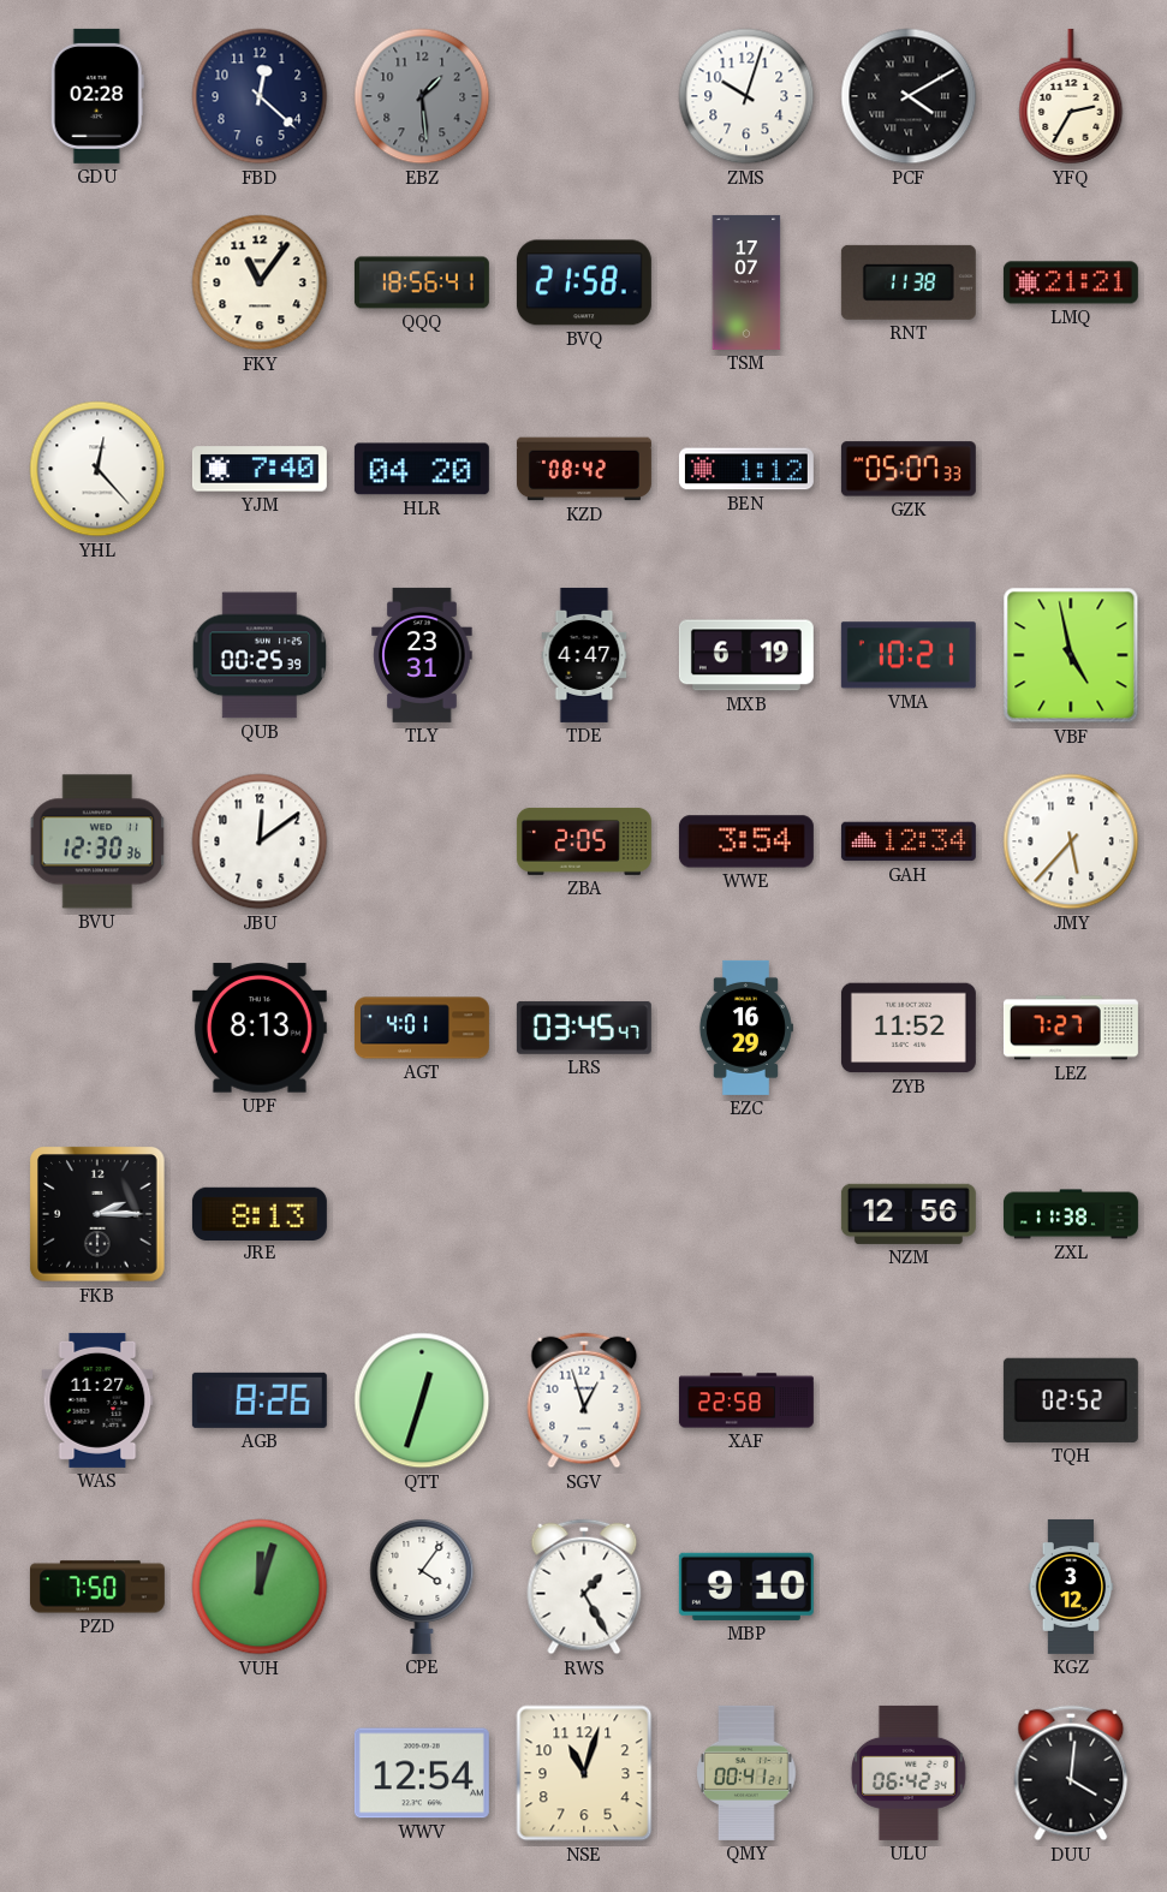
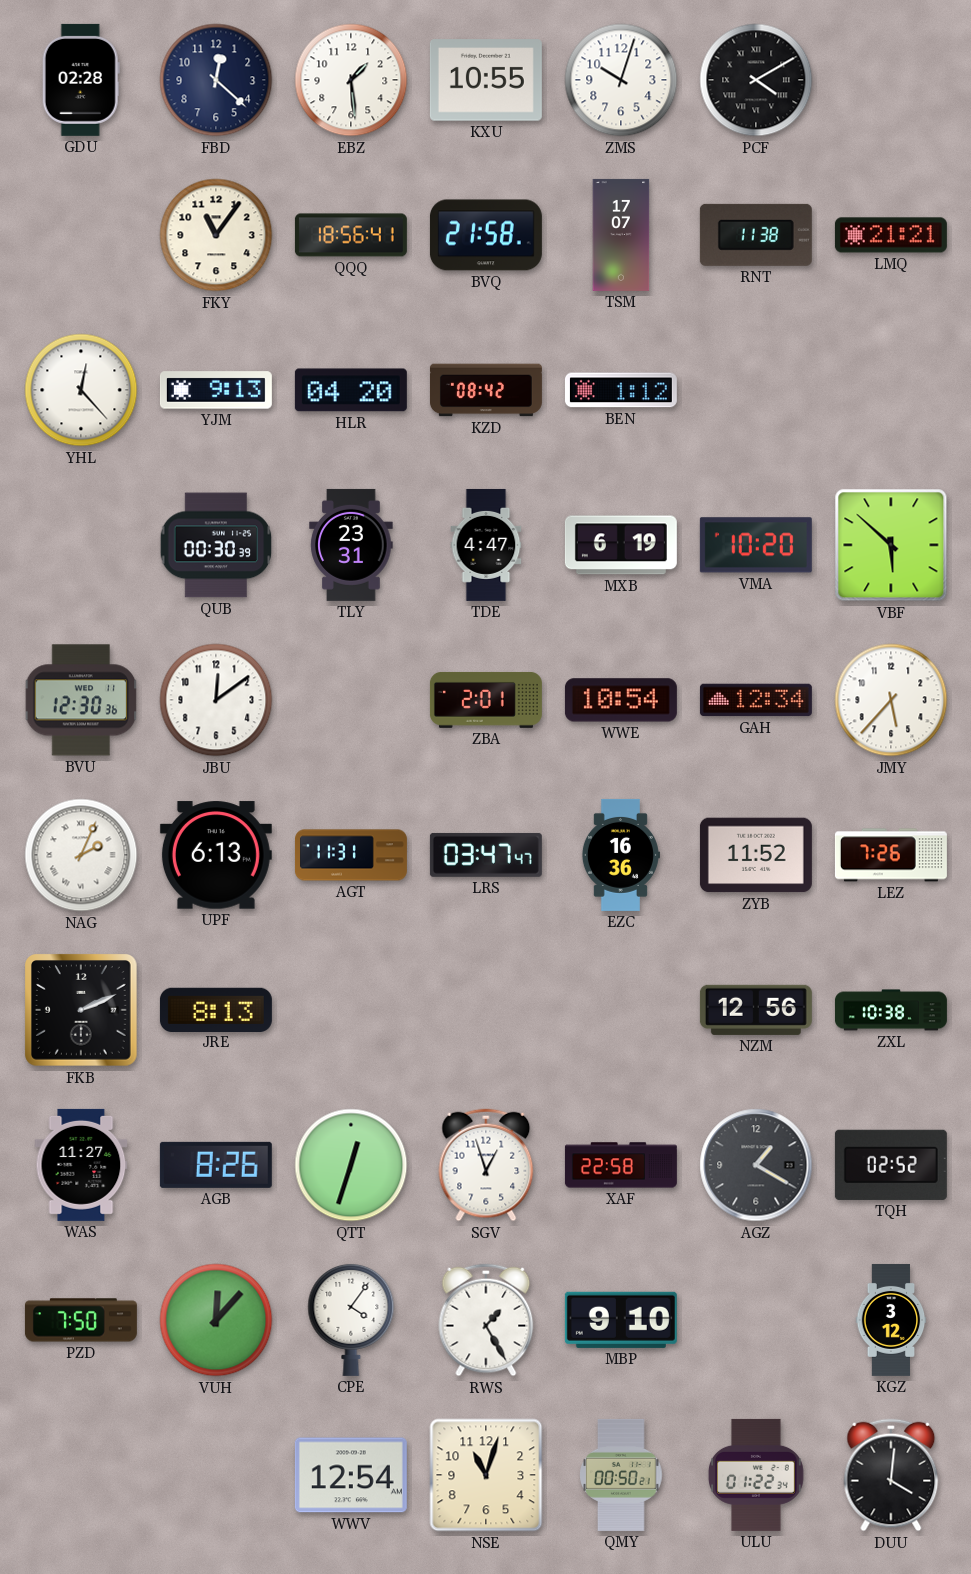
EBZ dial: grey -> white (351, 80)
KXU: none -> 10:55 (486, 80)
YFQ: 2:35 -> none (1071, 96)
YJM: 7:40 -> 9:13 (216, 390)
GZK: 05:07 -> none (909, 469)
QUB: 00:25 -> 00:30 (216, 545)
VMA: 10:21 -> 10:20 (756, 545)
VBF: 4:58 -> 5:52 (891, 545)
ZBA: 2:05 -> 2:01 (486, 700)
WWE: 3:54 -> 10:54 (621, 700)
NAG: none -> 2:04 (81, 855)
UPF: 8:13 -> 6:13 (216, 855)
AGT: 4:01 -> 11:31 (351, 855)
LRS: 03:45 -> 03:47 (486, 855)
EZC: 16:29 -> 16:36 (620, 855)
LEZ: 7:27 -> 7:26 (891, 855)
FKB: 2:15 -> 2:11 (82, 1011)
ZXL: 11:38 -> 10:38 (891, 1010)
AGZ: none -> 1:20 (756, 1165)
VUH: 12:03 -> 12:07 (216, 1320)
QMY: 00:41 -> 00:50 (621, 1475)
ULU: 06:42 -> 01:22 (756, 1475)
